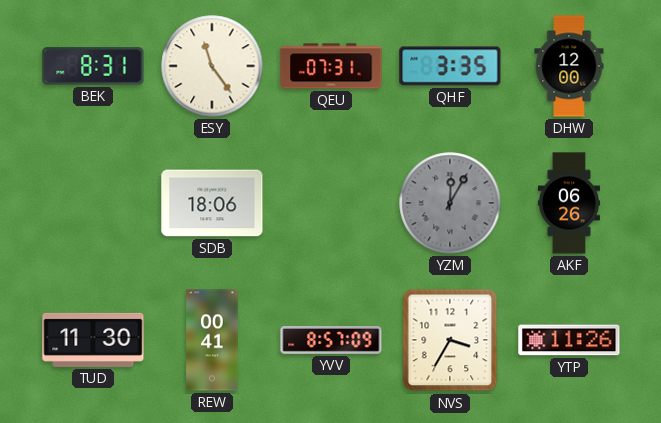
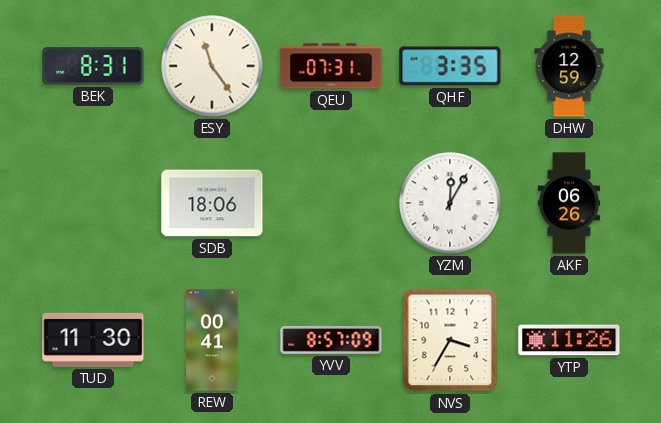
DHW: 12:00 -> 12:59 (569, 66)
YZM dial: grey -> white (450, 203)
